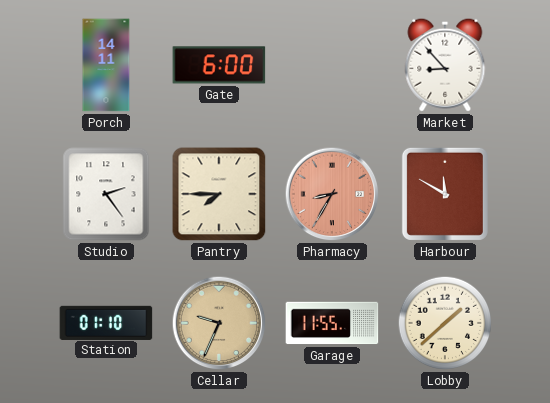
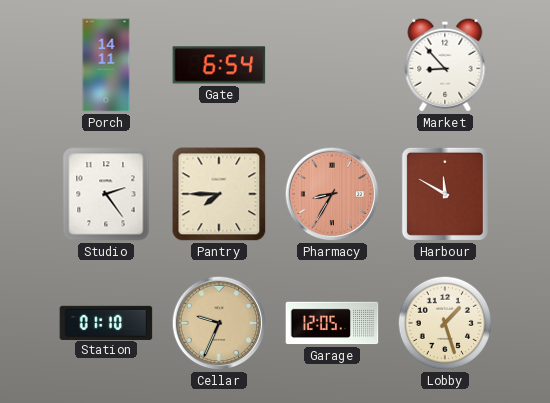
Gate: 6:00 -> 6:54 (219, 65)
Garage: 11:55 -> 12:05 (332, 323)
Lobby: 1:38 -> 1:27 (445, 323)
